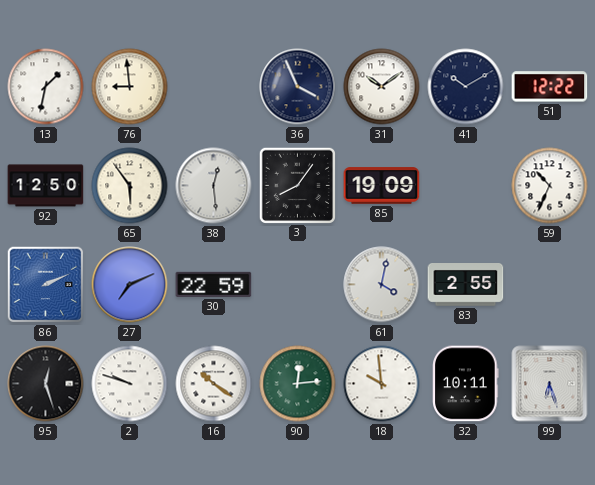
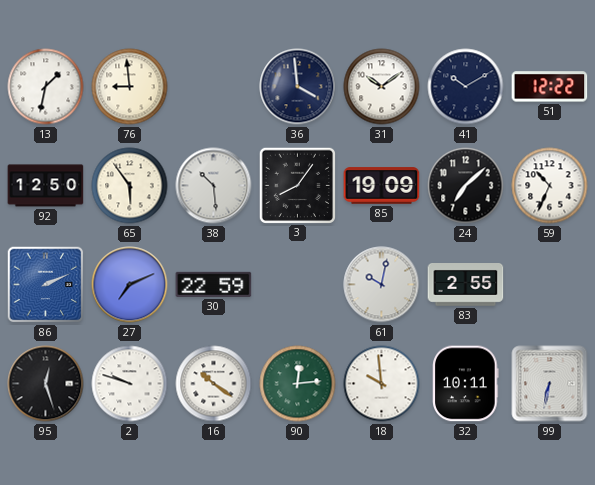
36: 3:56 -> 3:59 (298, 87)
38: 12:29 -> 10:29 (214, 186)
24: none -> 7:08 (466, 186)
61: 4:02 -> 10:02 (382, 285)
99: 6:27 -> 6:32 (550, 384)
